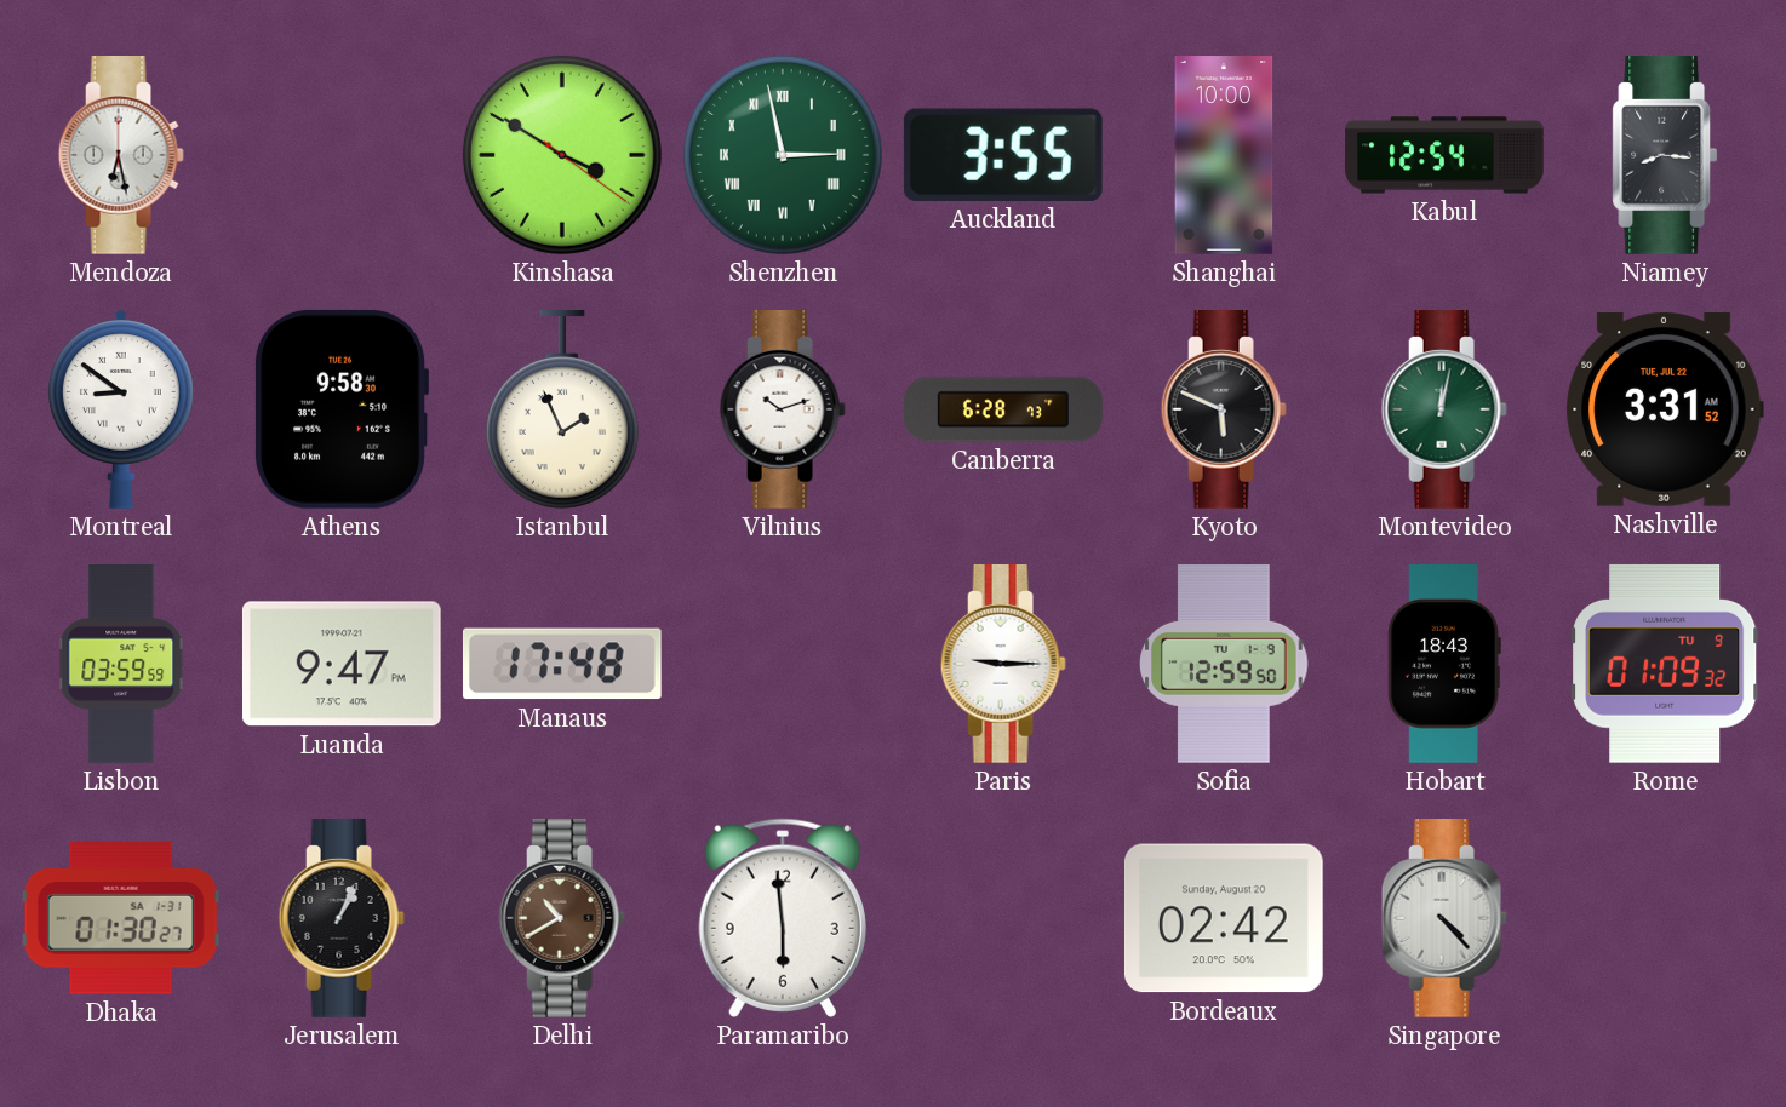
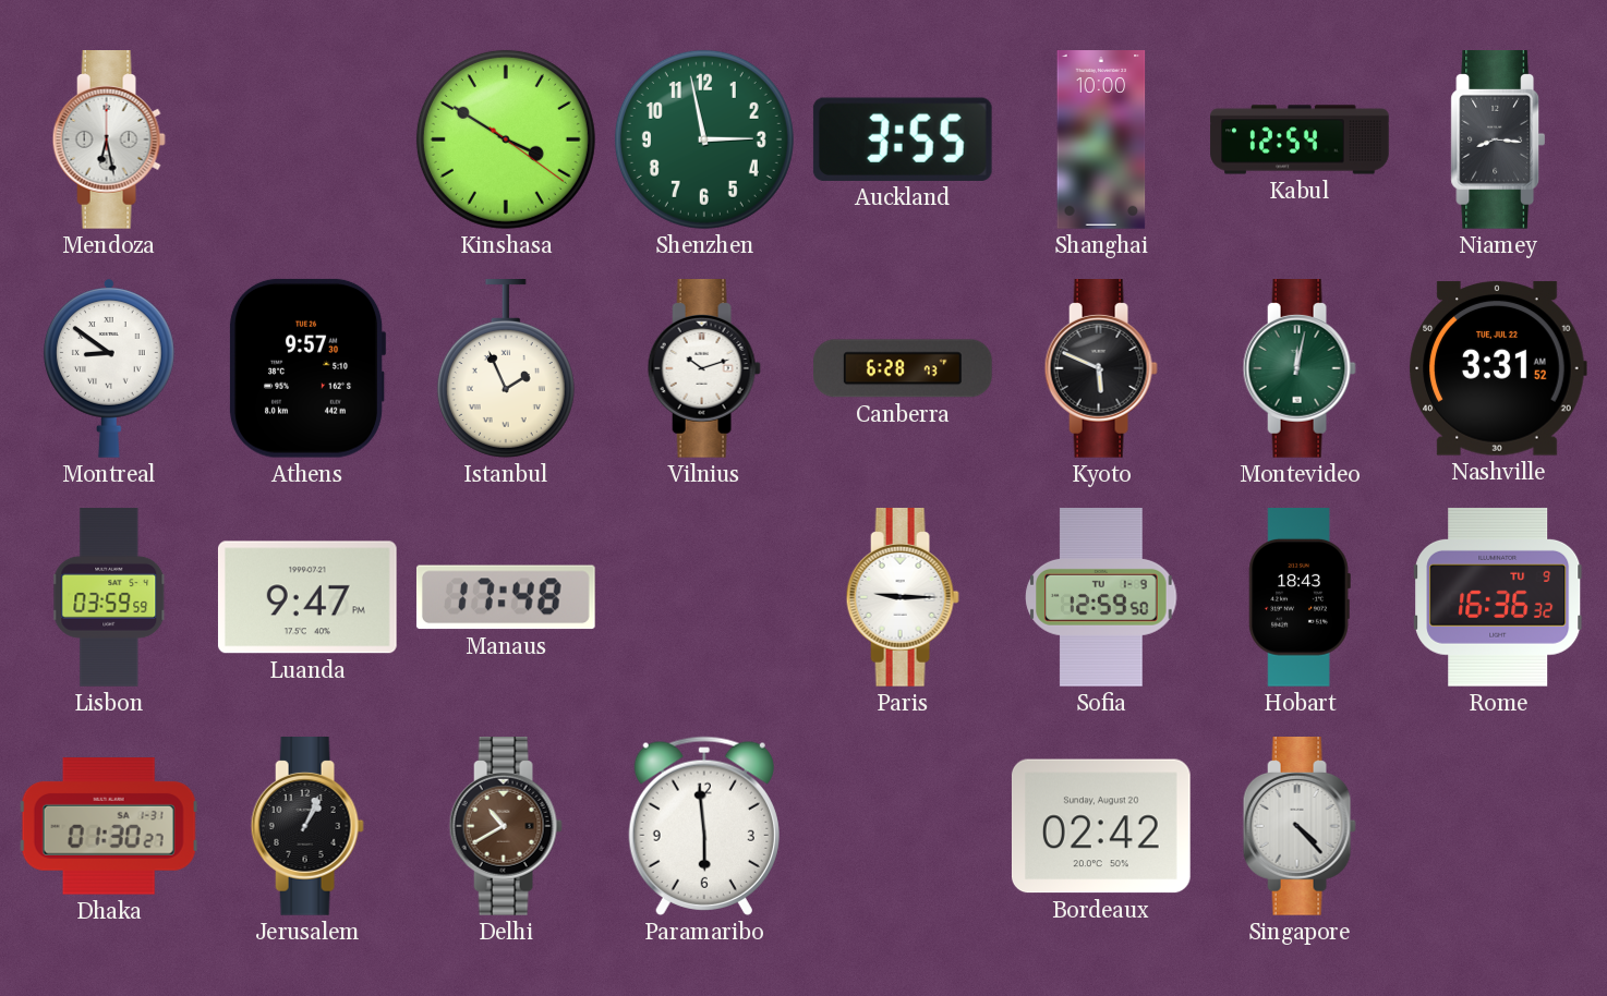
Shenzhen numerals: Roman -> Arabic (704, 139)
Athens: 9:58 -> 9:57 (307, 368)
Rome: 01:09 -> 16:36 (1498, 597)
